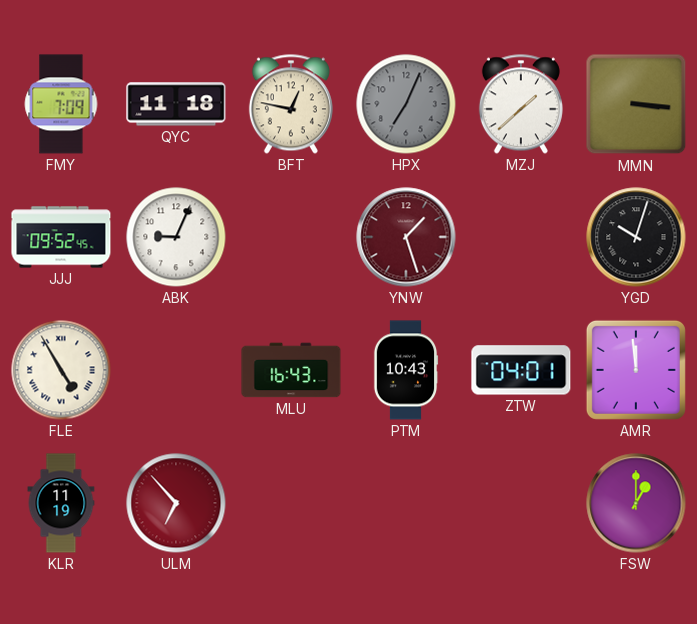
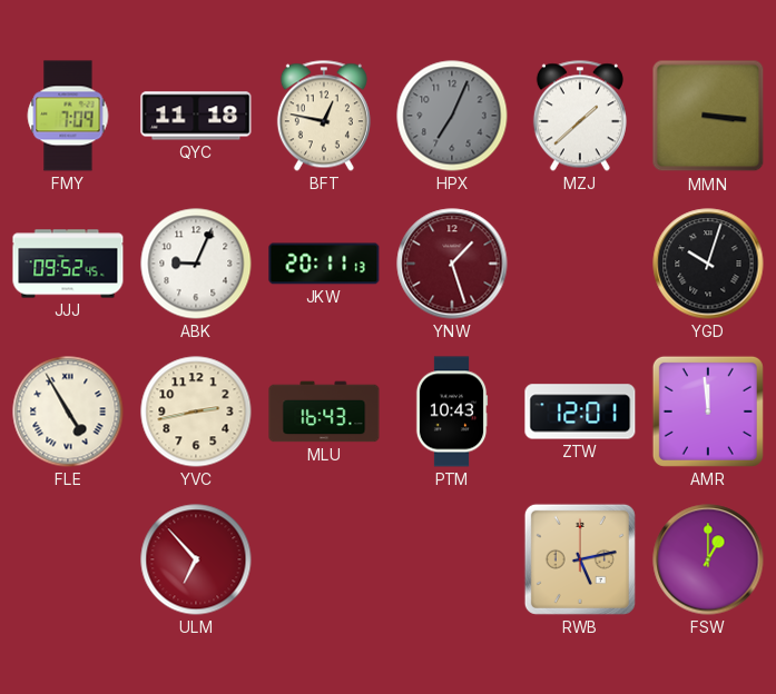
JKW: none -> 20:11 (324, 264)
YVC: none -> 2:43 (196, 412)
ZTW: 04:01 -> 12:01 (580, 412)
KLR: 11:19 -> none (61, 503)
RWB: none -> 5:13 (580, 559)
